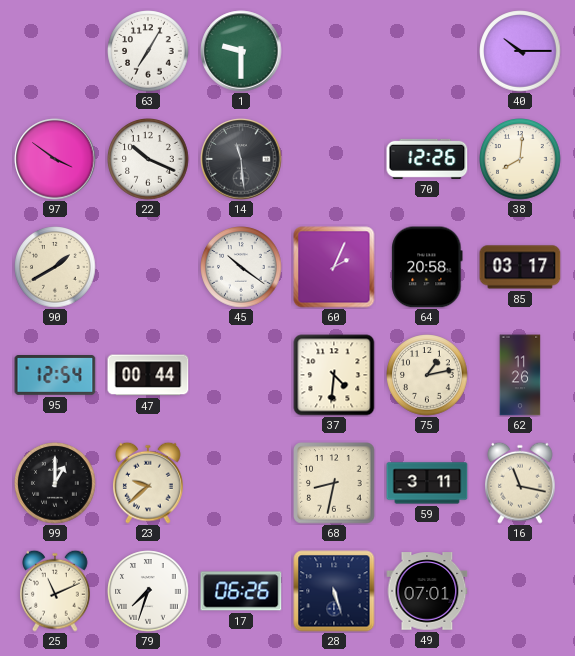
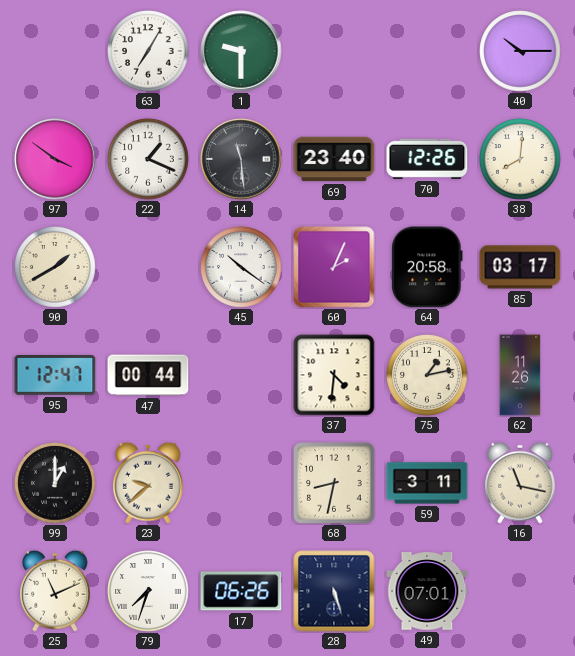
22: 10:19 -> 1:19 (148, 159)
69: none -> 23:40 (334, 159)
95: 12:54 -> 12:47 (55, 376)
